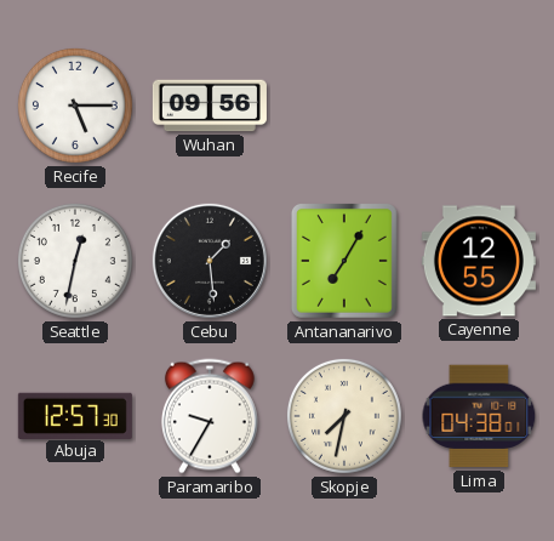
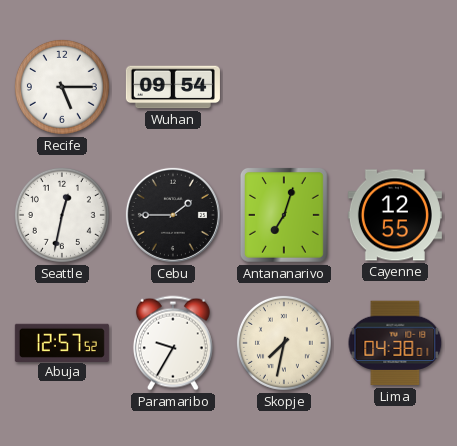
Wuhan: 09:56 -> 09:54 (173, 87)
Cebu: 1:29 -> 1:45 (173, 215)
Antananarivo: 7:05 -> 7:03 (284, 215)
Abuja: 12:57:30 -> 12:57:52 (62, 342)
